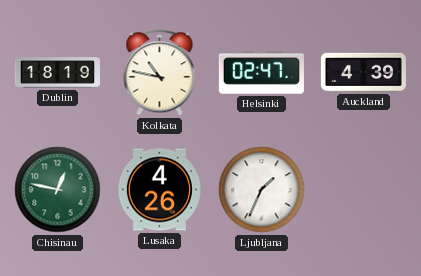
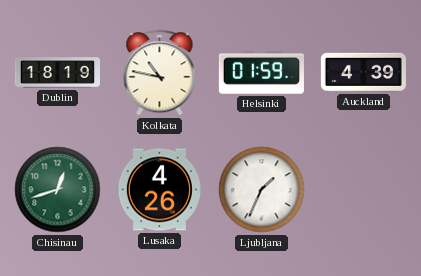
Helsinki: 02:47 -> 01:59 (261, 73)
Chisinau: 12:47 -> 12:42 (58, 190)
